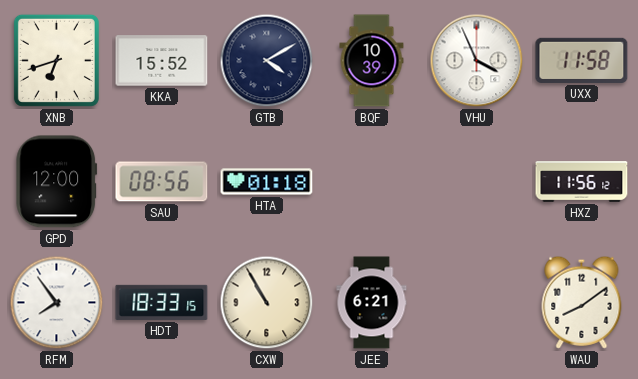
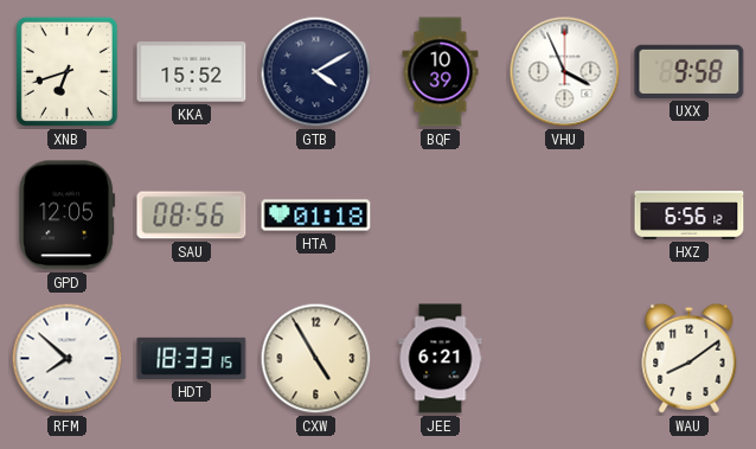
UXX: 11:58 -> 9:58 (690, 71)
GPD: 12:00 -> 12:05 (68, 216)
HXZ: 11:56 -> 6:56 (690, 216)
RFM: 7:54 -> 7:52 (68, 359)
CXW: 10:55 -> 4:55 (316, 359)
